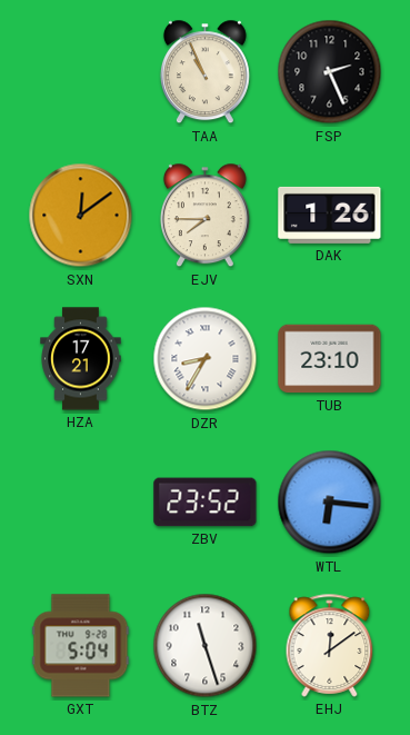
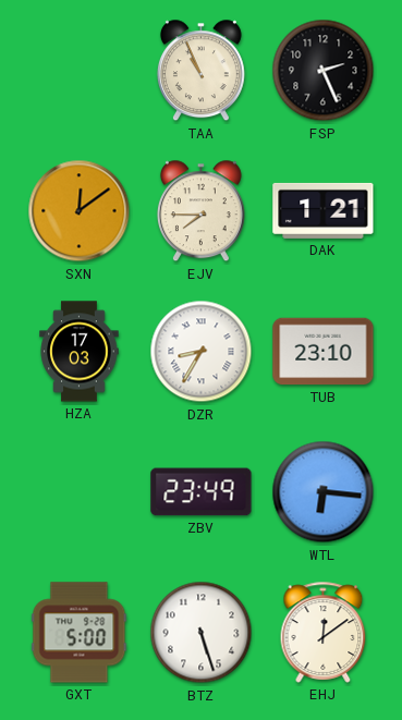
DAK: 1:26 -> 1:21 (324, 210)
HZA: 17:21 -> 17:03 (80, 352)
ZBV: 23:52 -> 23:49 (202, 492)
GXT: 5:04 -> 5:00 (80, 633)
BTZ: 11:27 -> 5:27 (202, 633)
